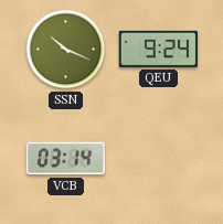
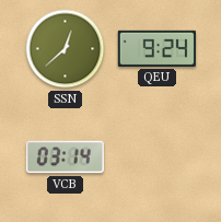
SSN: 10:19 -> 12:38 (66, 49)
